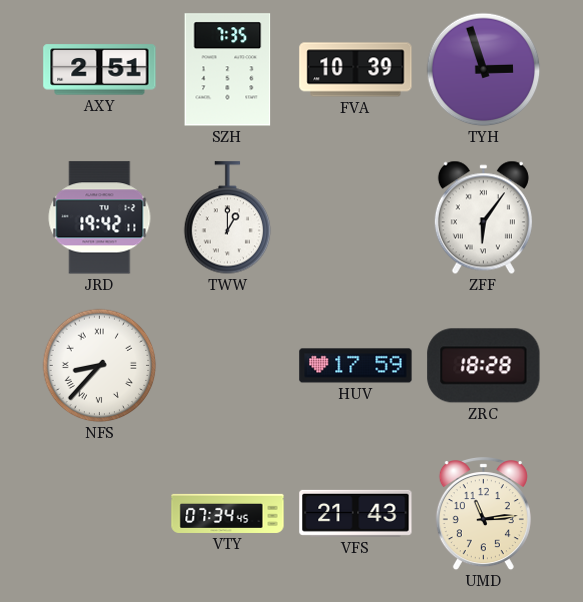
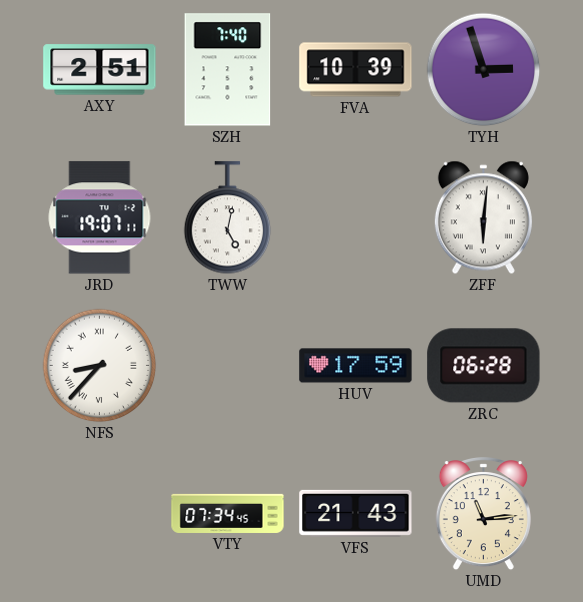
SZH: 7:35 -> 7:40 (228, 70)
JRD: 19:42 -> 19:07 (100, 218)
TWW: 1:00 -> 5:02 (228, 218)
ZFF: 6:06 -> 6:01 (483, 218)
ZRC: 18:28 -> 06:28 (484, 366)
